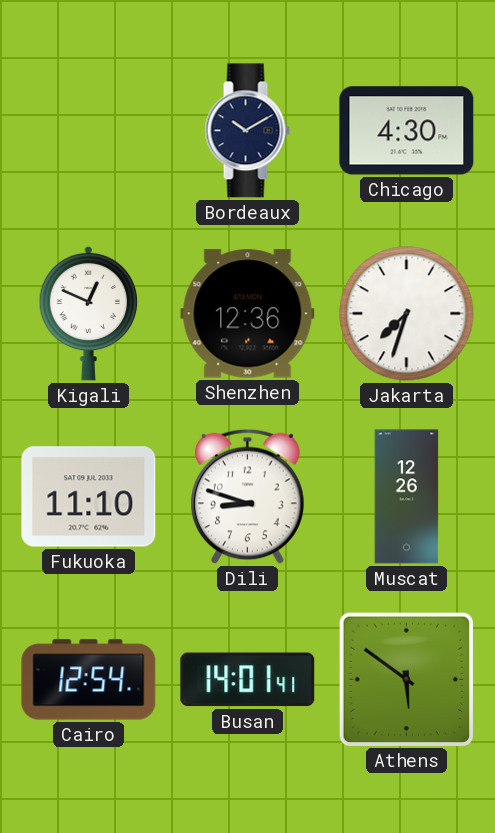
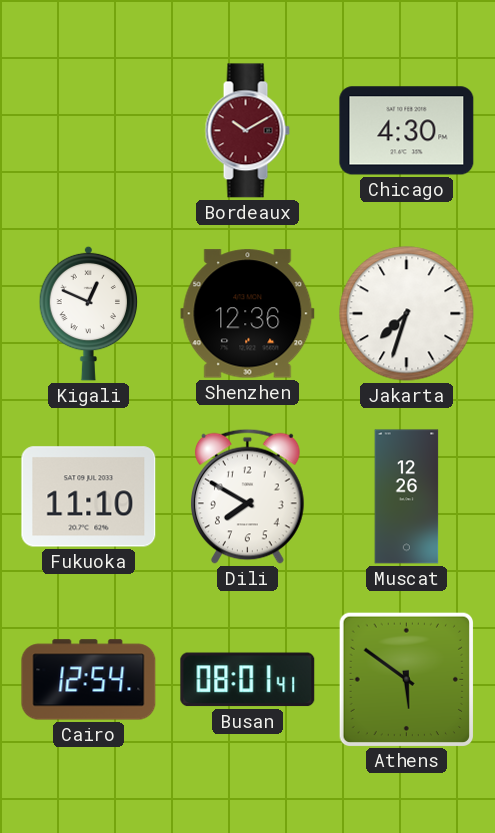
Bordeaux dial: navy -> burgundy (247, 131)
Dili: 8:48 -> 7:50 (248, 496)
Busan: 14:01 -> 08:01 (248, 680)
